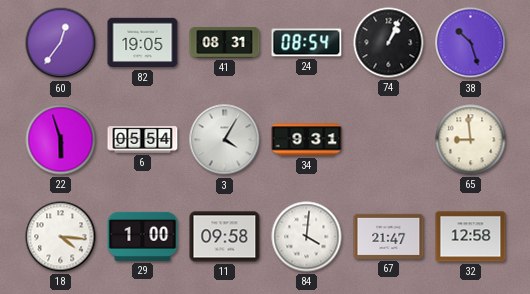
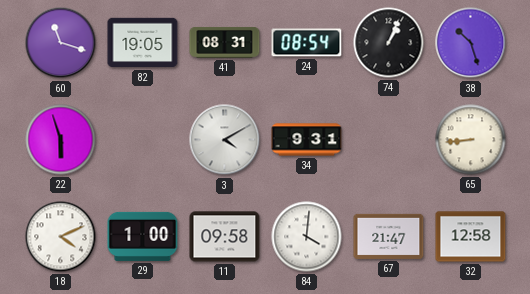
60: 12:36 -> 11:18 (61, 43)
6: 05:54 -> none (143, 140)
3: 4:05 -> 4:10 (225, 140)
65: 8:59 -> 8:44 (471, 140)
18: 4:16 -> 4:11 (61, 237)
